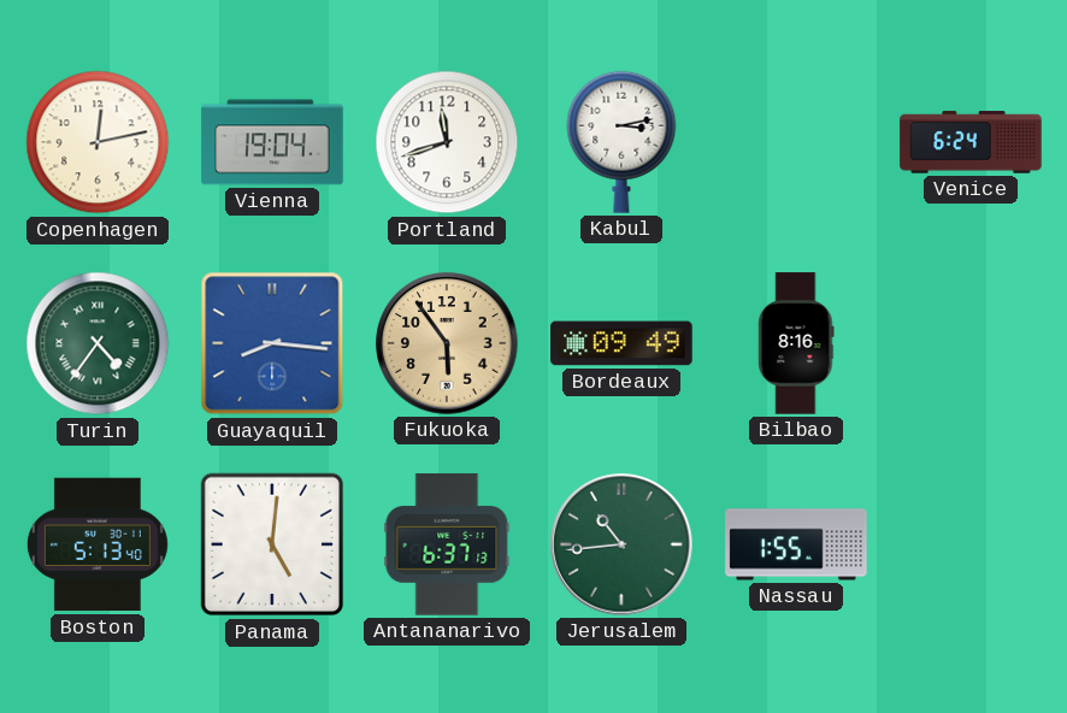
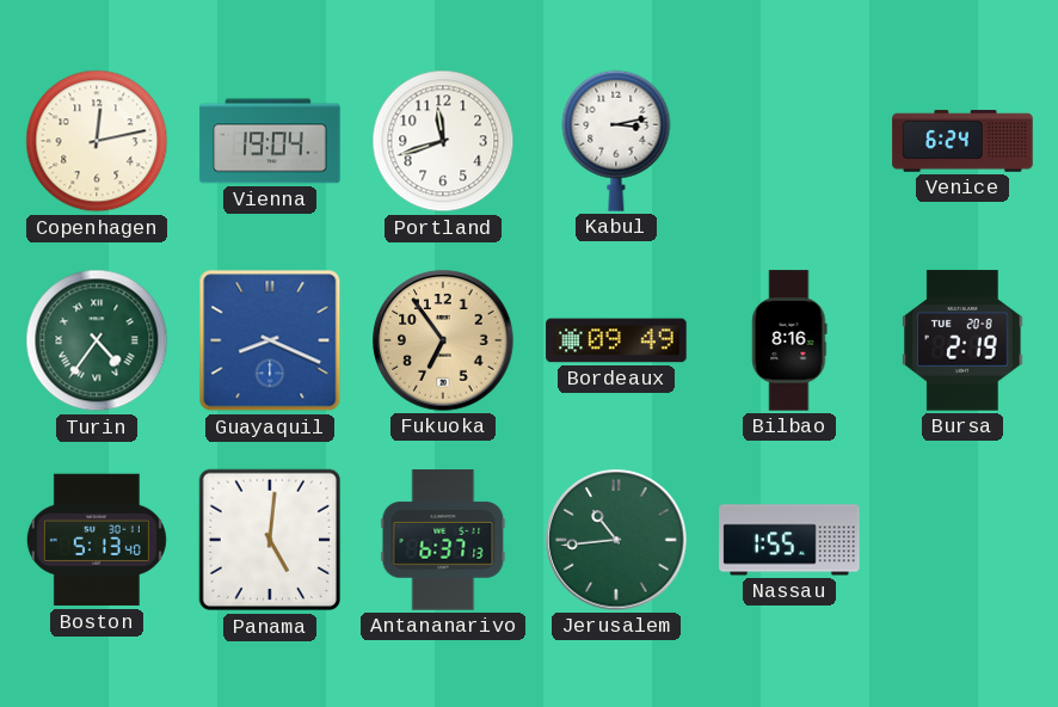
Guayaquil: 8:16 -> 8:19 (270, 340)
Fukuoka: 5:54 -> 6:54 (443, 340)
Bursa: none -> 2:19 (962, 340)
